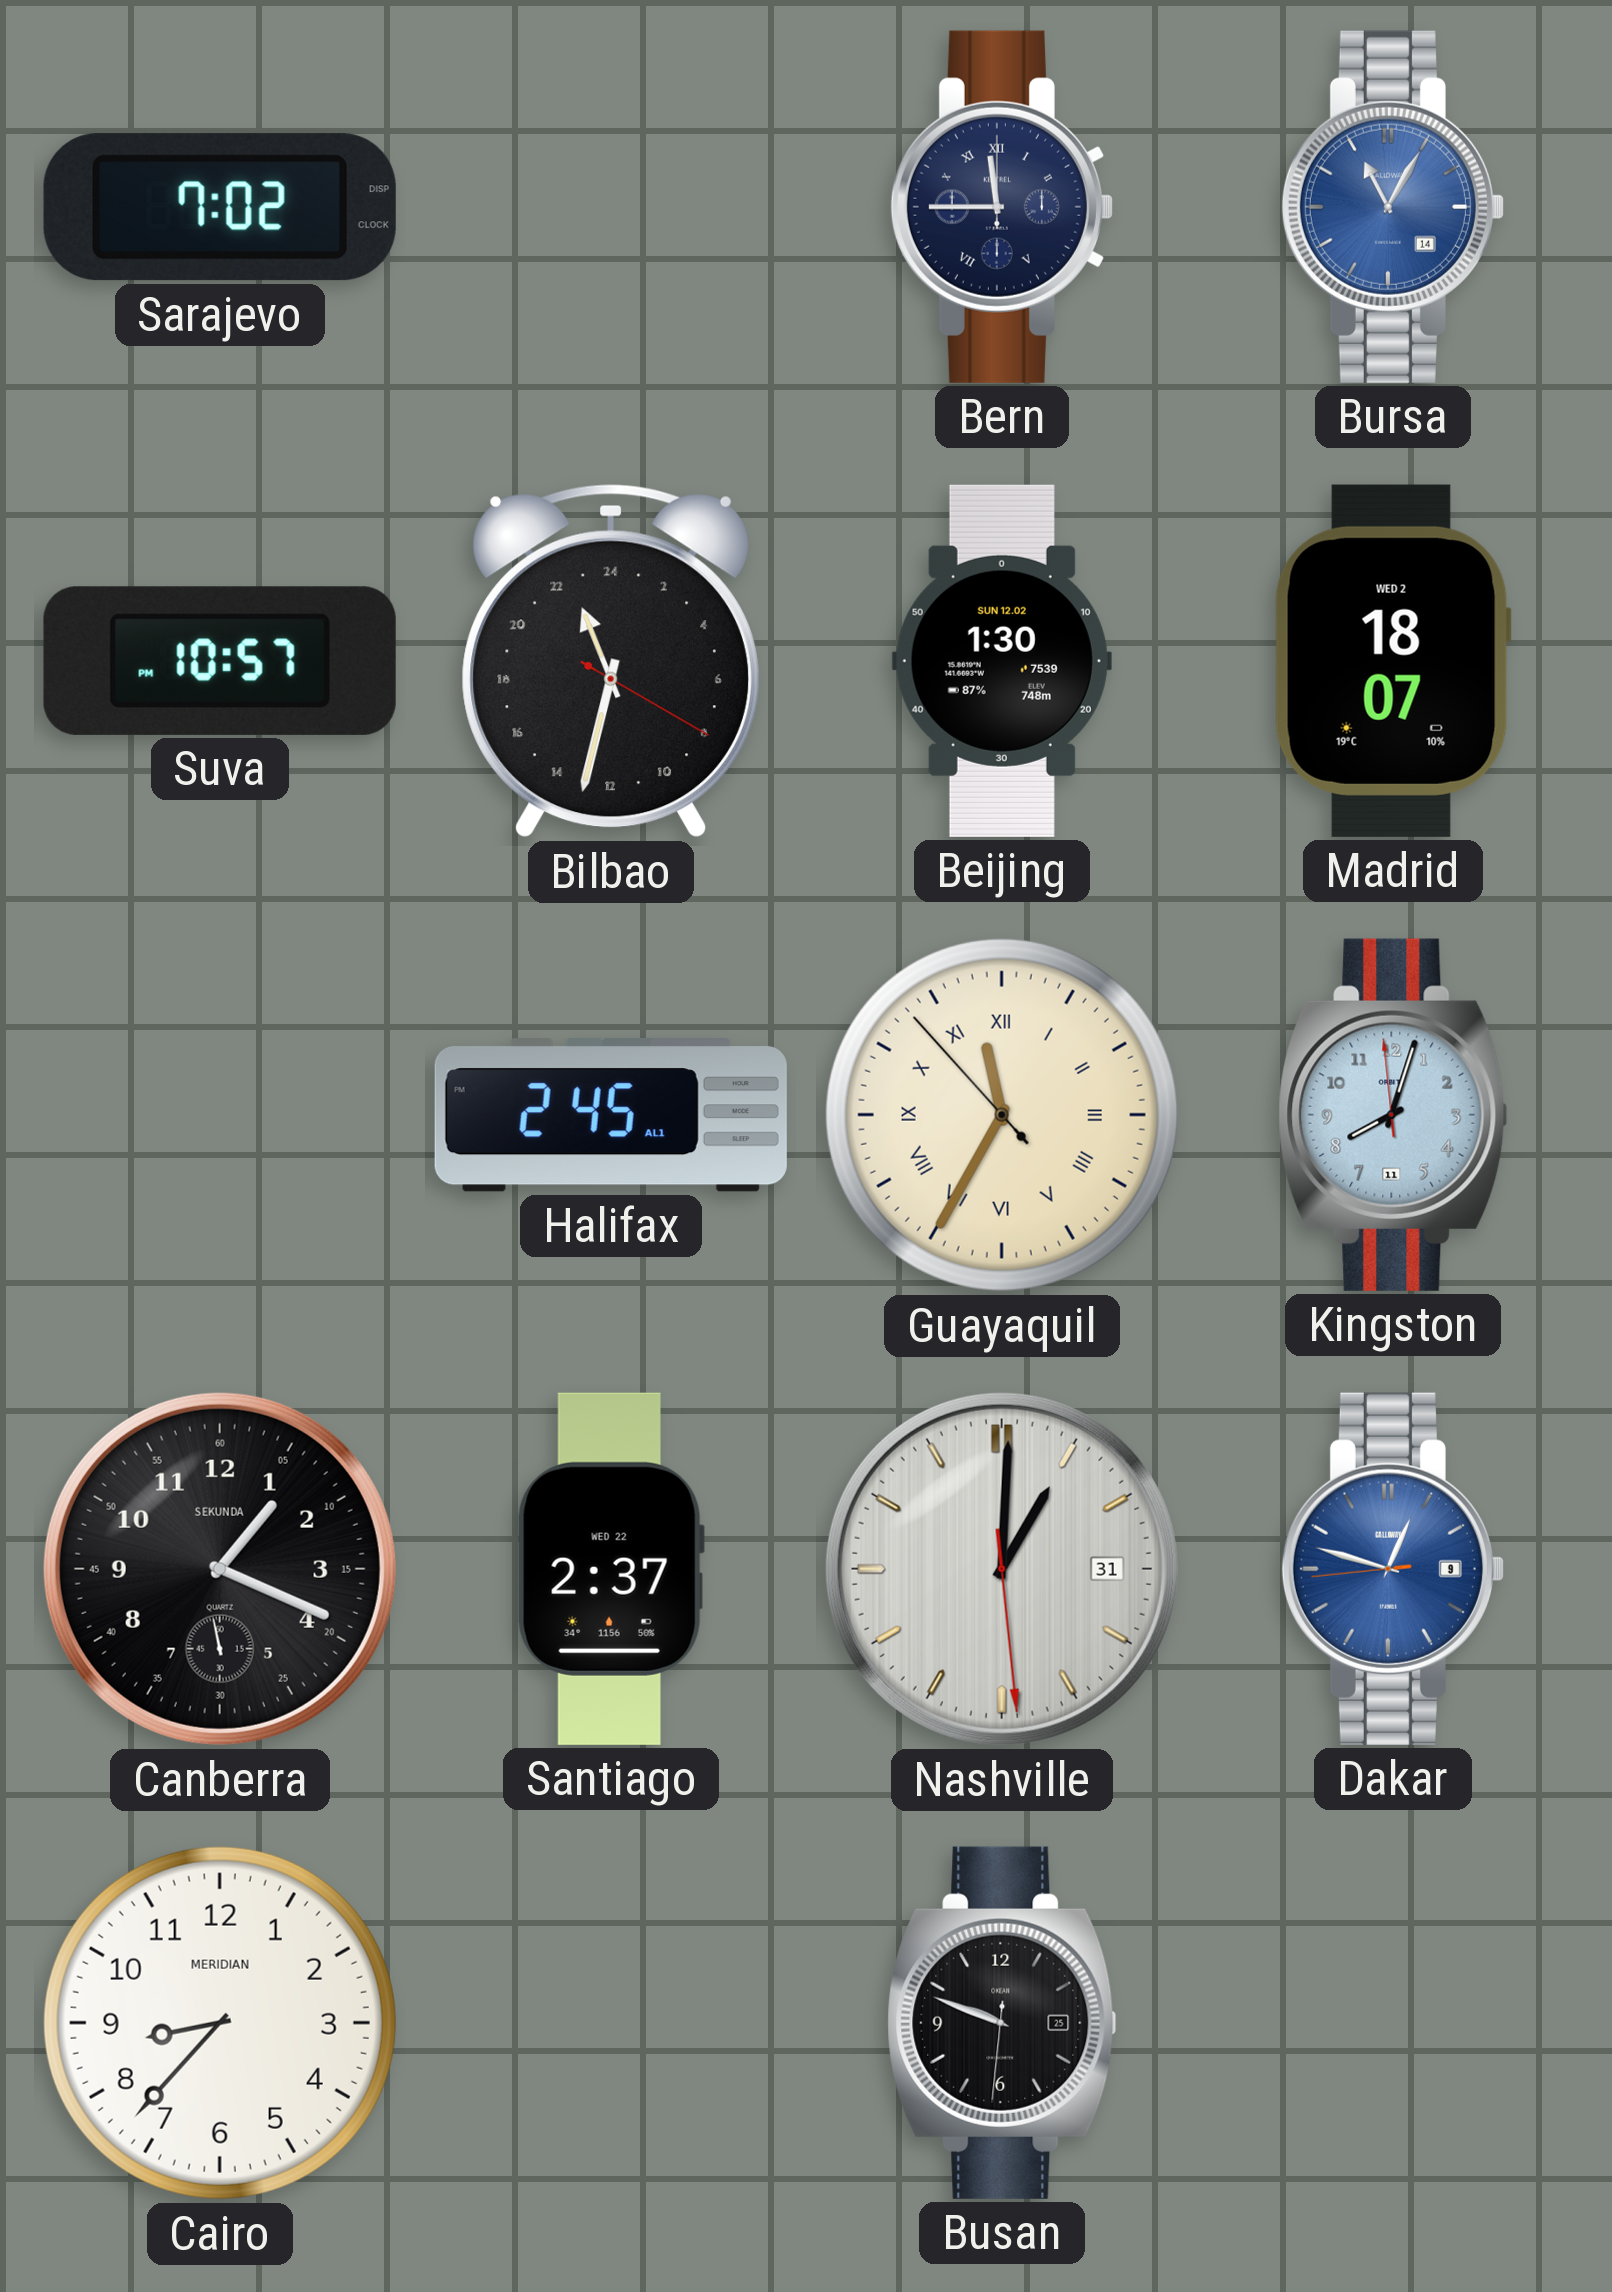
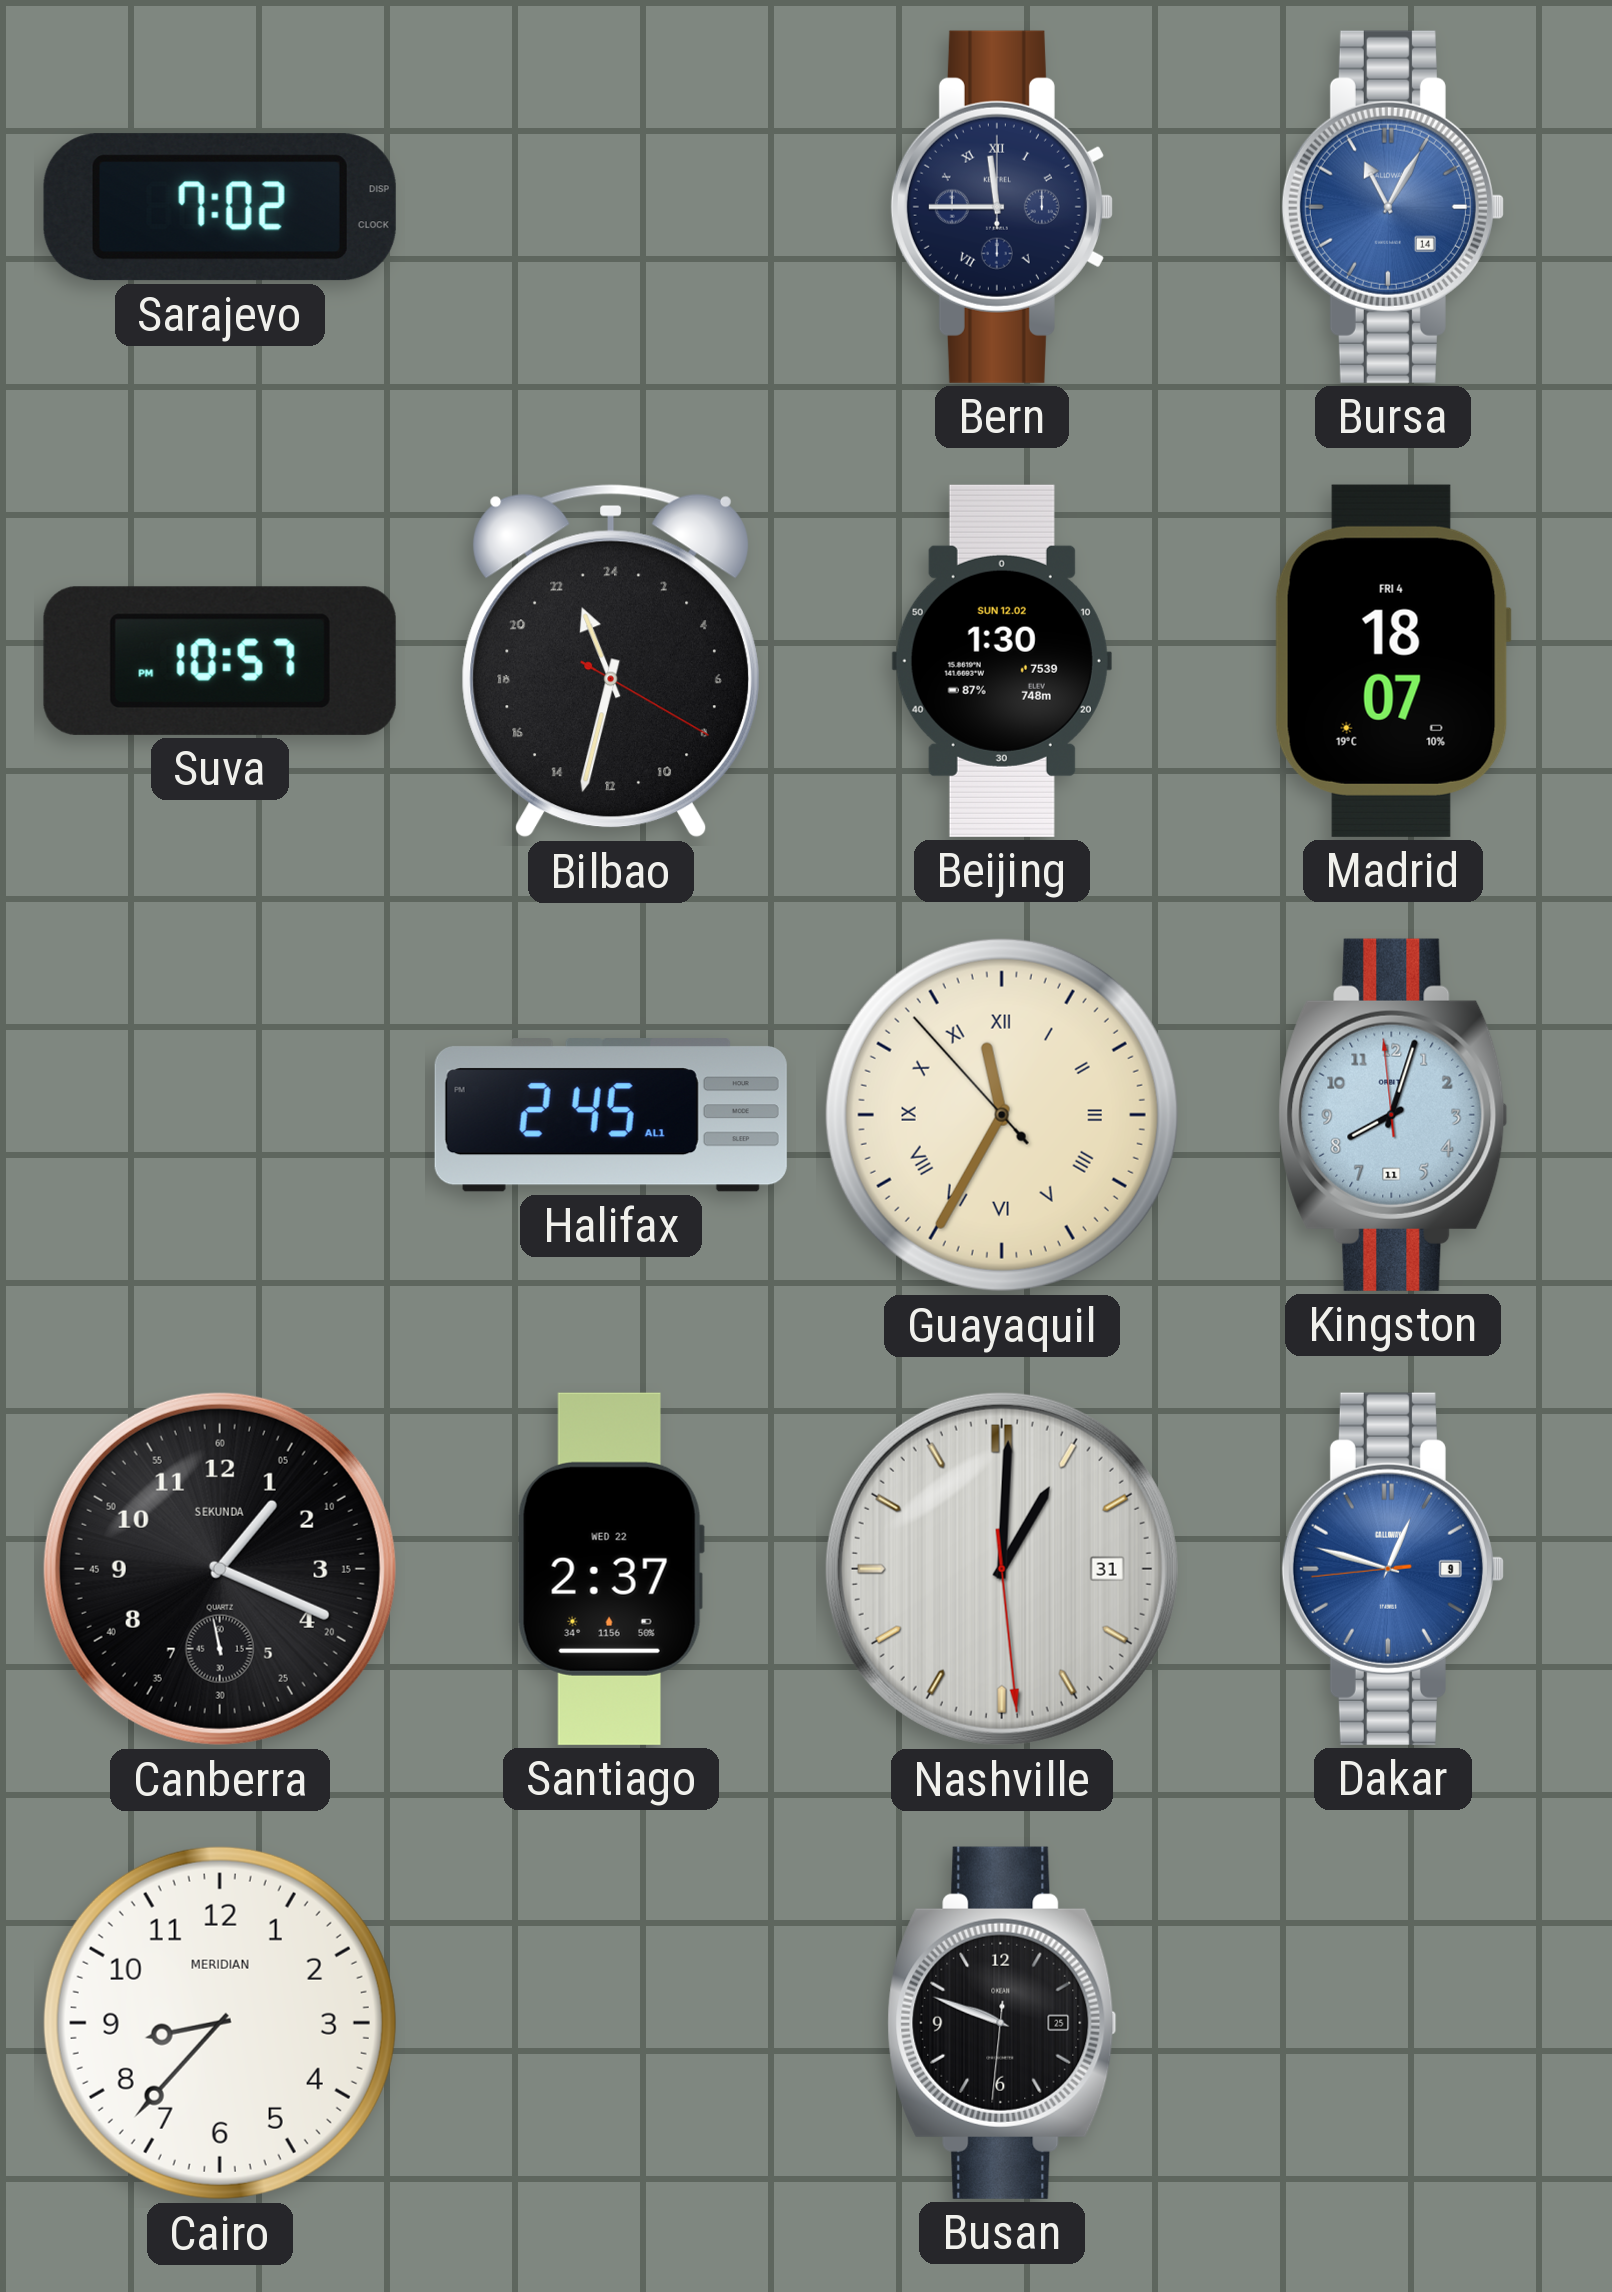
Madrid date: WED 2 -> FRI 4 (1393, 661)
